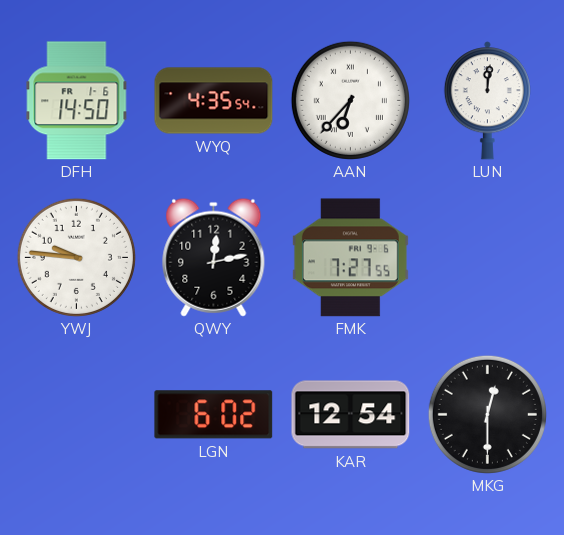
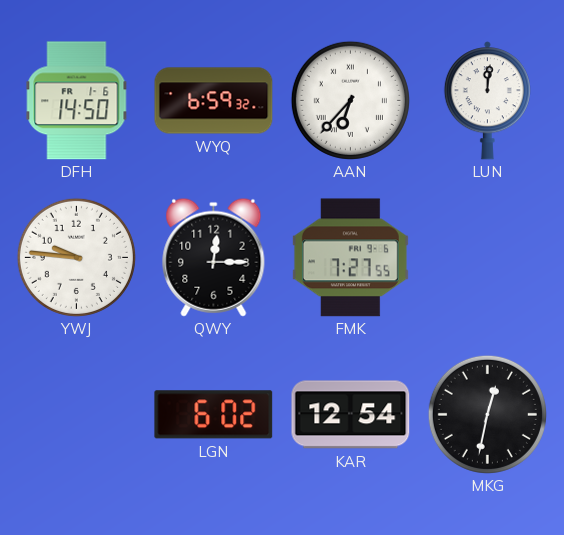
WYQ: 4:35 -> 6:59 (214, 101)
QWY: 12:13 -> 12:15 (214, 257)
MKG: 12:30 -> 12:32 (487, 414)
